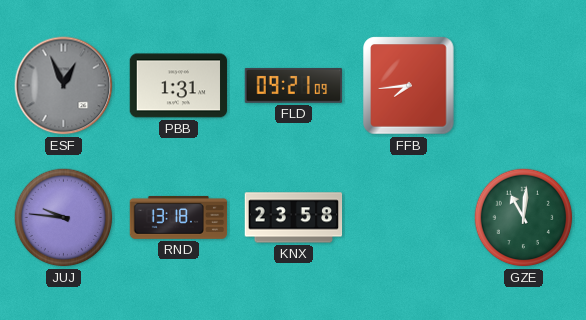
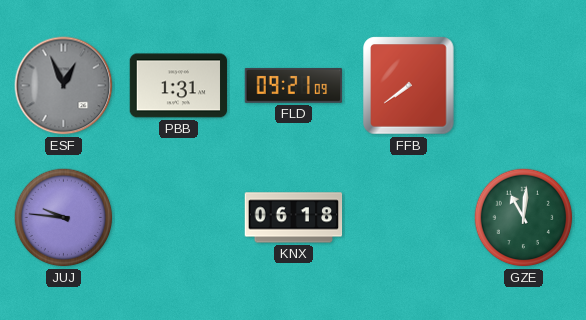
FFB: 7:44 -> 7:39 (409, 86)
RND: 13:18 -> none (179, 217)
KNX: 23:58 -> 06:18 (294, 218)
